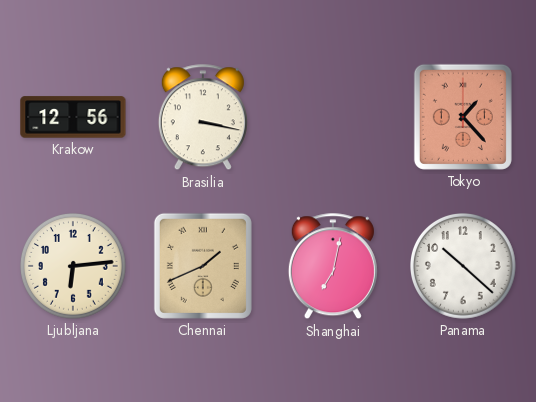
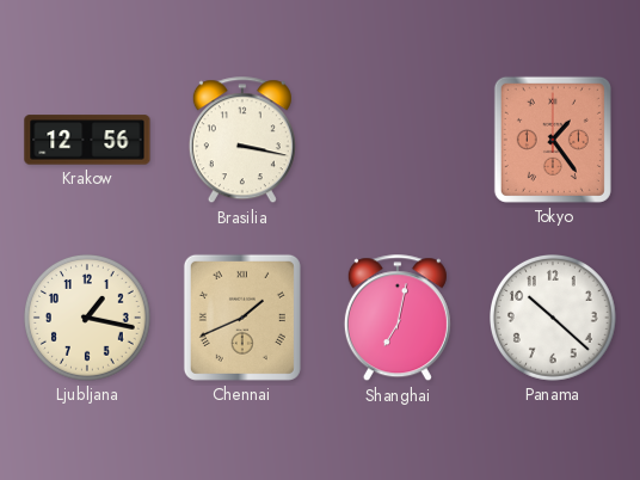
Tokyo: 1:23 -> 1:24 (553, 140)
Ljubljana: 6:14 -> 1:17 (88, 319)
